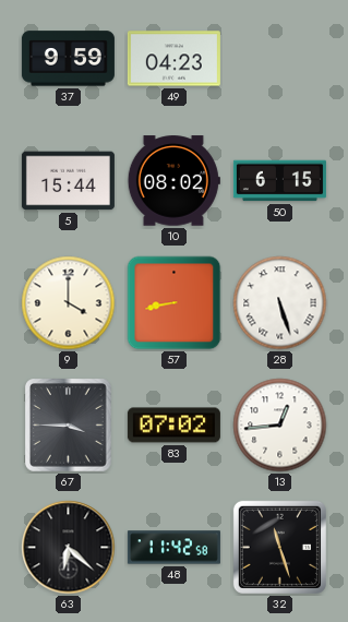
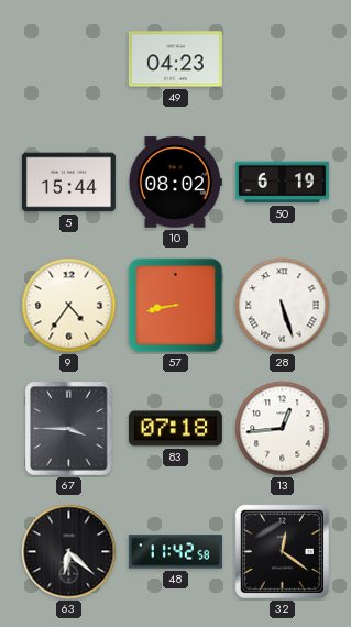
37: 9:59 -> none (68, 59)
50: 6:15 -> 6:19 (282, 183)
9: 4:00 -> 4:36 (69, 306)
83: 07:02 -> 07:18 (175, 429)
32: 11:27 -> 12:21 (282, 551)
